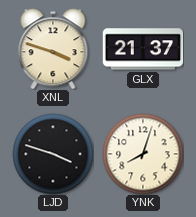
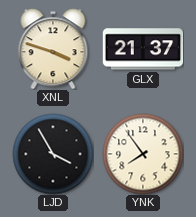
LJD: 3:48 -> 3:55 (53, 154)
YNK: 8:03 -> 7:54 (143, 154)
